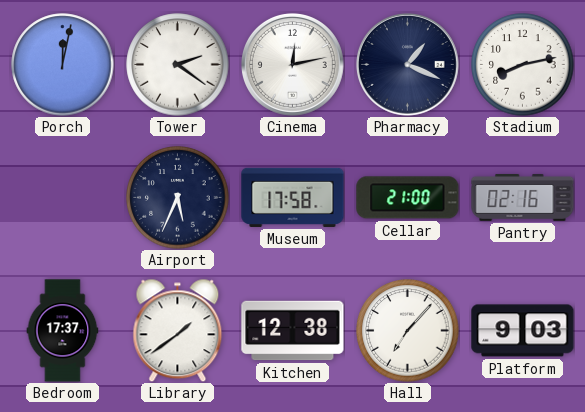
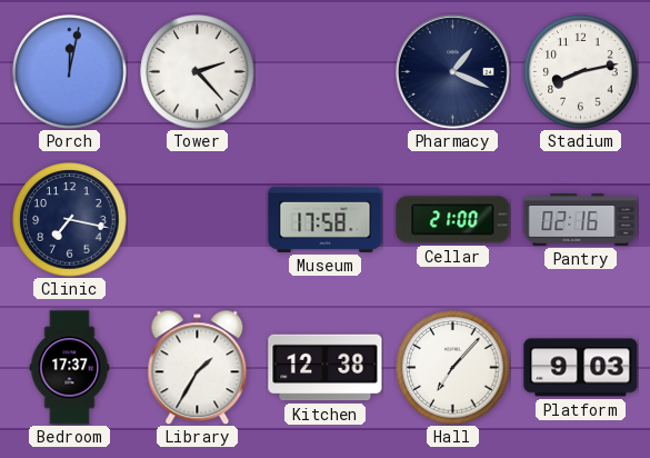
Tower: 2:21 -> 2:23 (198, 72)
Cinema: 12:13 -> none (292, 64)
Clinic: none -> 7:17 (70, 220)
Airport: 5:34 -> none (178, 198)
Library: 1:39 -> 1:35 (198, 367)
